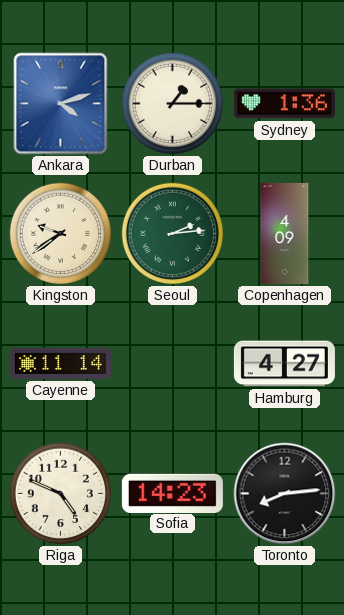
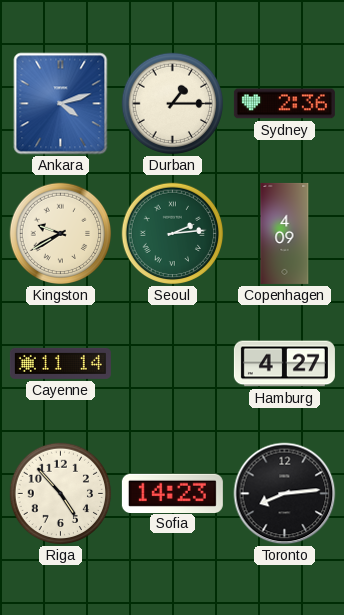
Sydney: 1:36 -> 2:36 (284, 104)
Kingston: 9:39 -> 9:40 (61, 234)
Riga: 4:49 -> 4:53 (61, 494)
